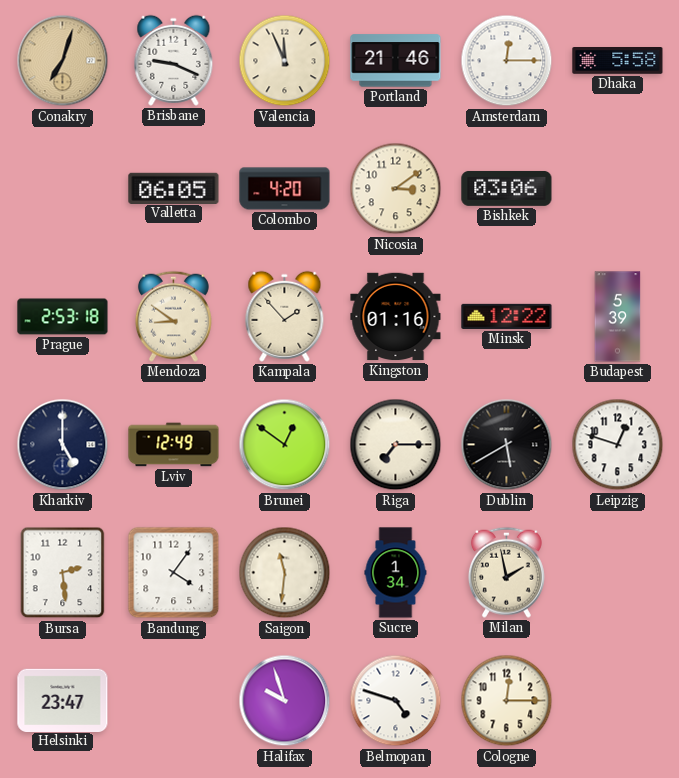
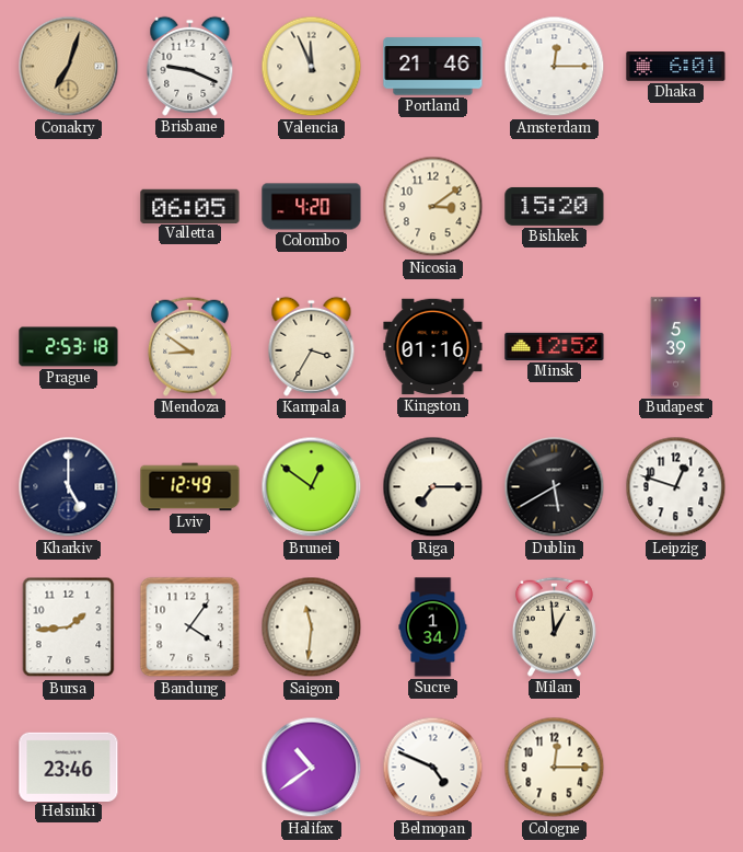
Dhaka: 5:58 -> 6:01 (676, 67)
Bishkek: 03:06 -> 15:20 (555, 206)
Kampala: 1:53 -> 3:35 (312, 346)
Minsk: 12:22 -> 12:52 (555, 346)
Bursa: 2:29 -> 1:44 (69, 628)
Milan: 1:58 -> 12:59 (554, 626)
Helsinki: 23:47 -> 23:46 (69, 767)
Halifax: 9:57 -> 10:39 (312, 768)
Belmopan: 4:48 -> 4:49 (433, 768)
